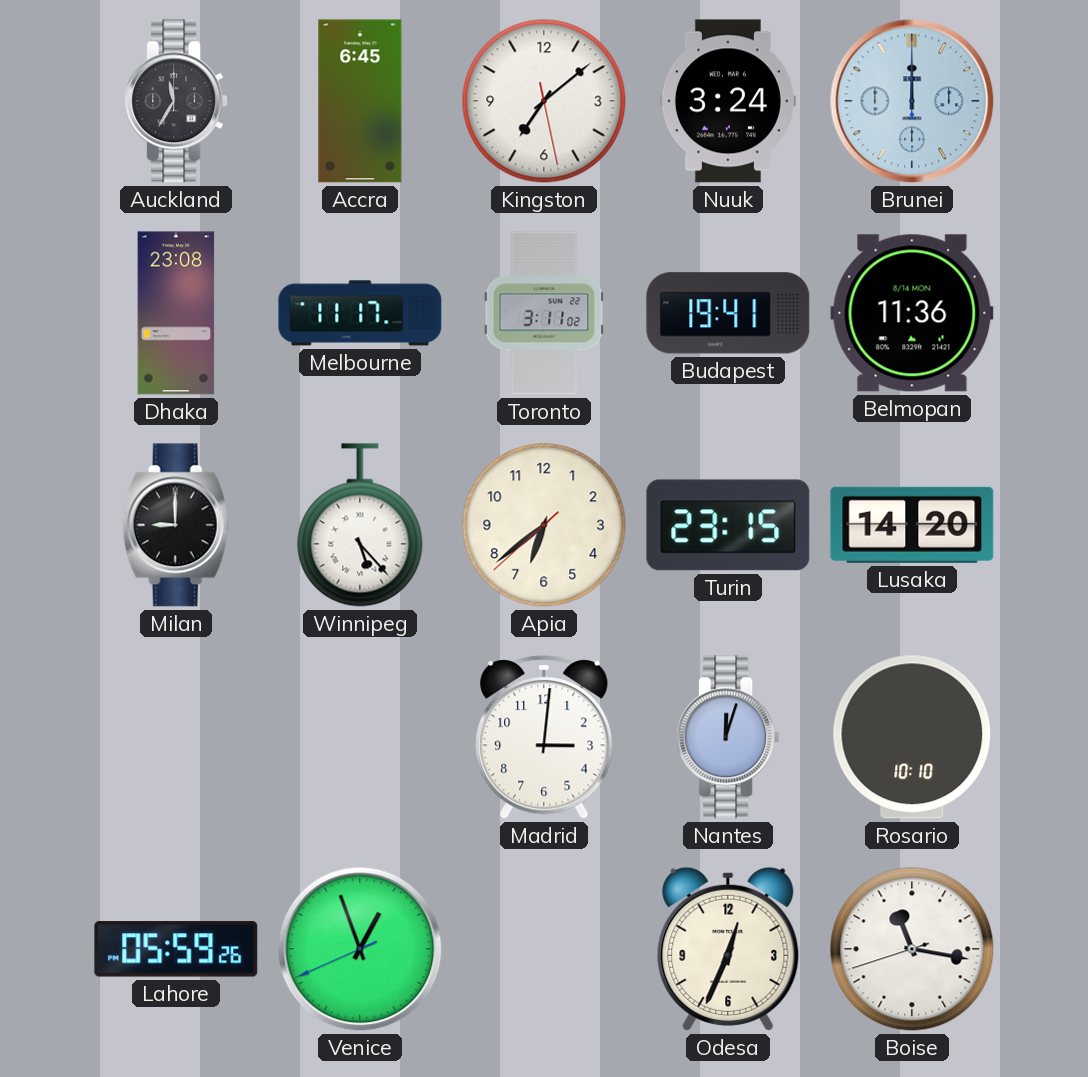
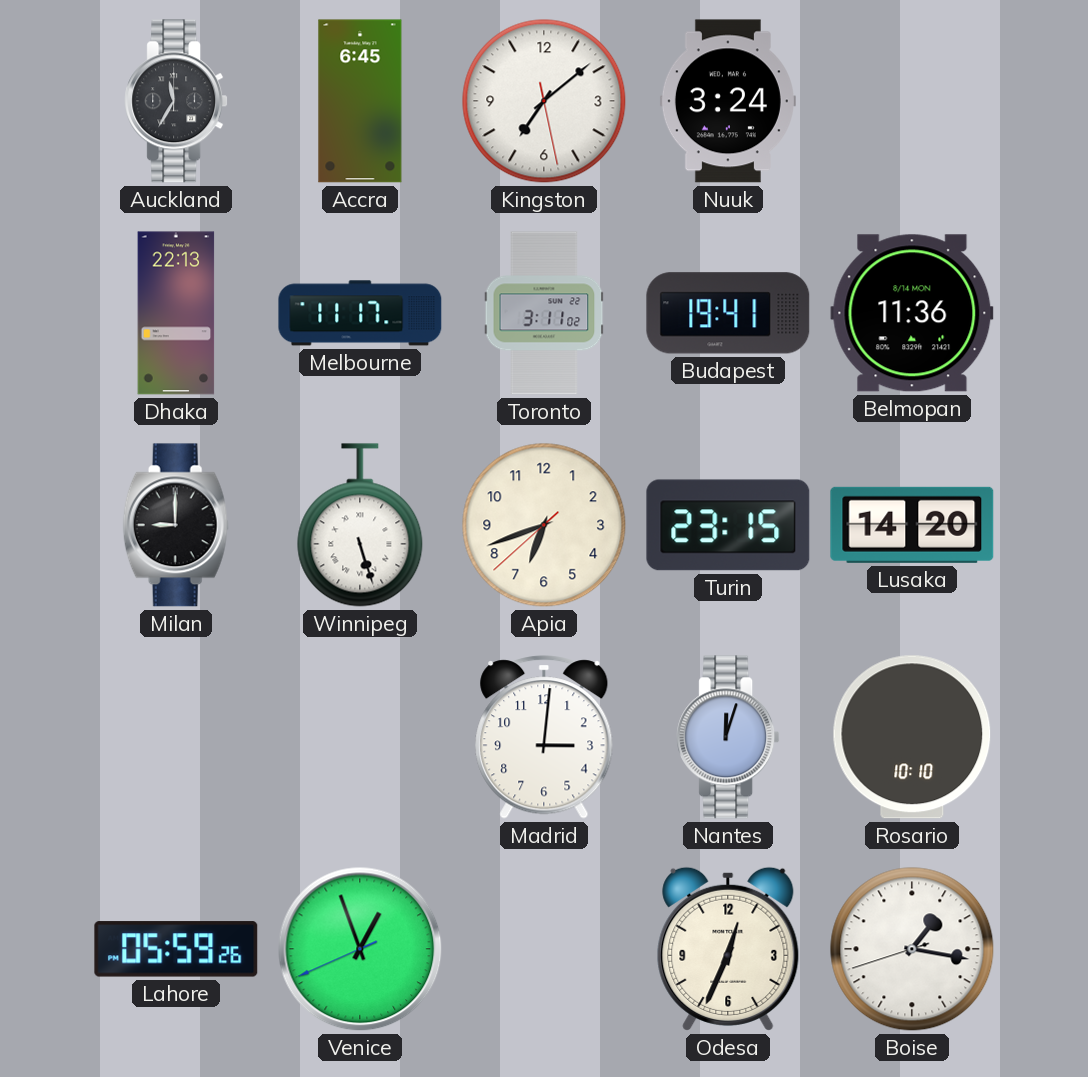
Brunei: 12:00 -> none (912, 101)
Dhaka: 23:08 -> 22:13 (176, 313)
Winnipeg: 5:23 -> 5:27 (360, 525)
Apia: 6:38 -> 6:41 (544, 525)
Boise: 11:16 -> 1:16 (912, 949)
